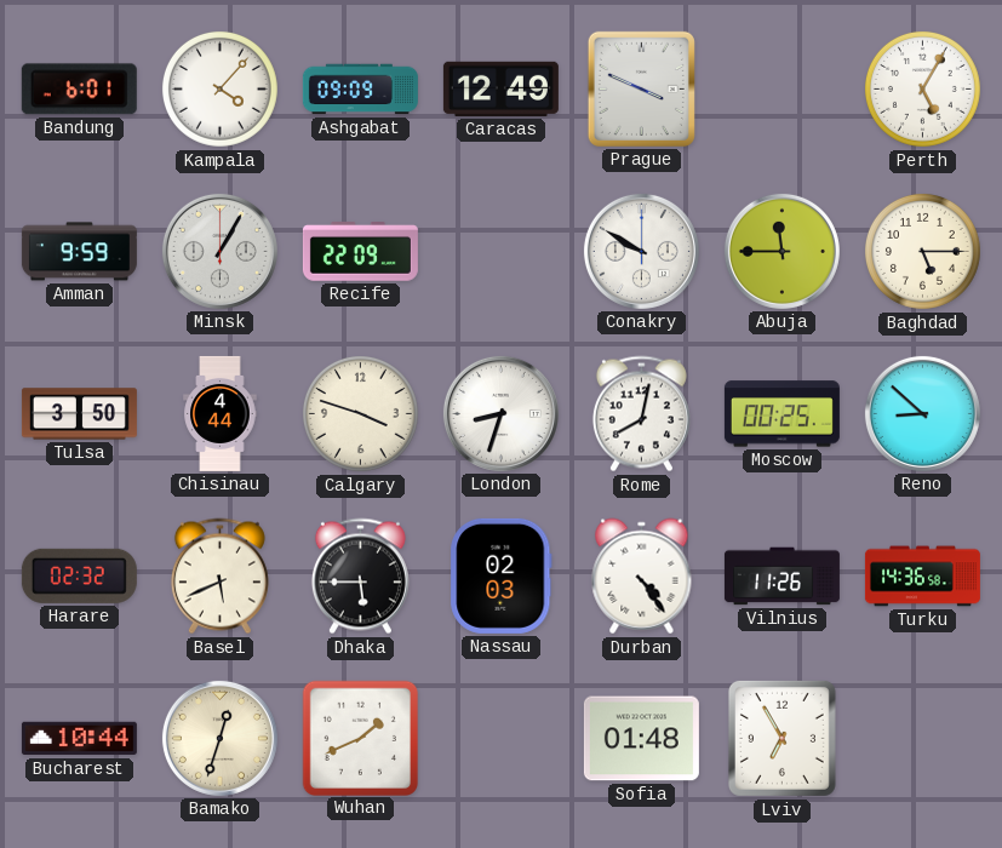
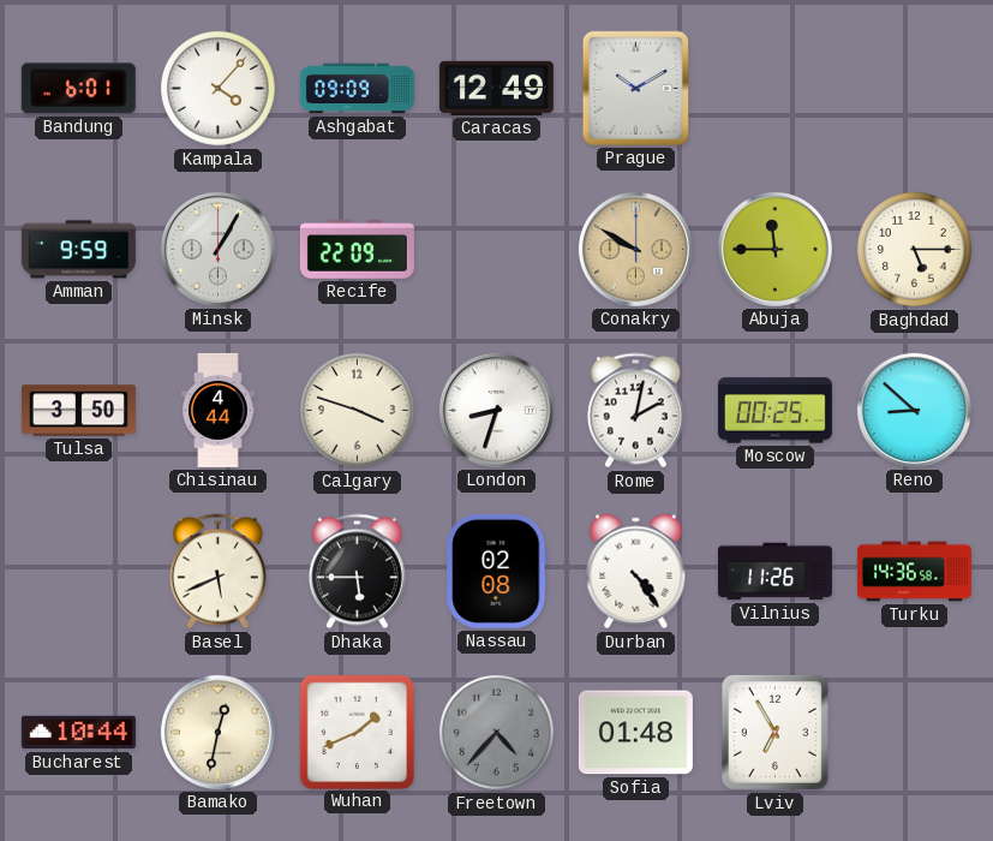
Prague: 3:49 -> 10:10 (635, 88)
Perth: 5:05 -> none (922, 88)
Conakry dial: white -> champagne (635, 249)
Rome: 8:02 -> 2:02 (635, 411)
Harare: 02:32 -> none (79, 575)
Nassau: 02:03 -> 02:08 (497, 571)
Bamako: 12:33 -> 12:32 (217, 732)
Freetown: none -> 4:37 (496, 732)
